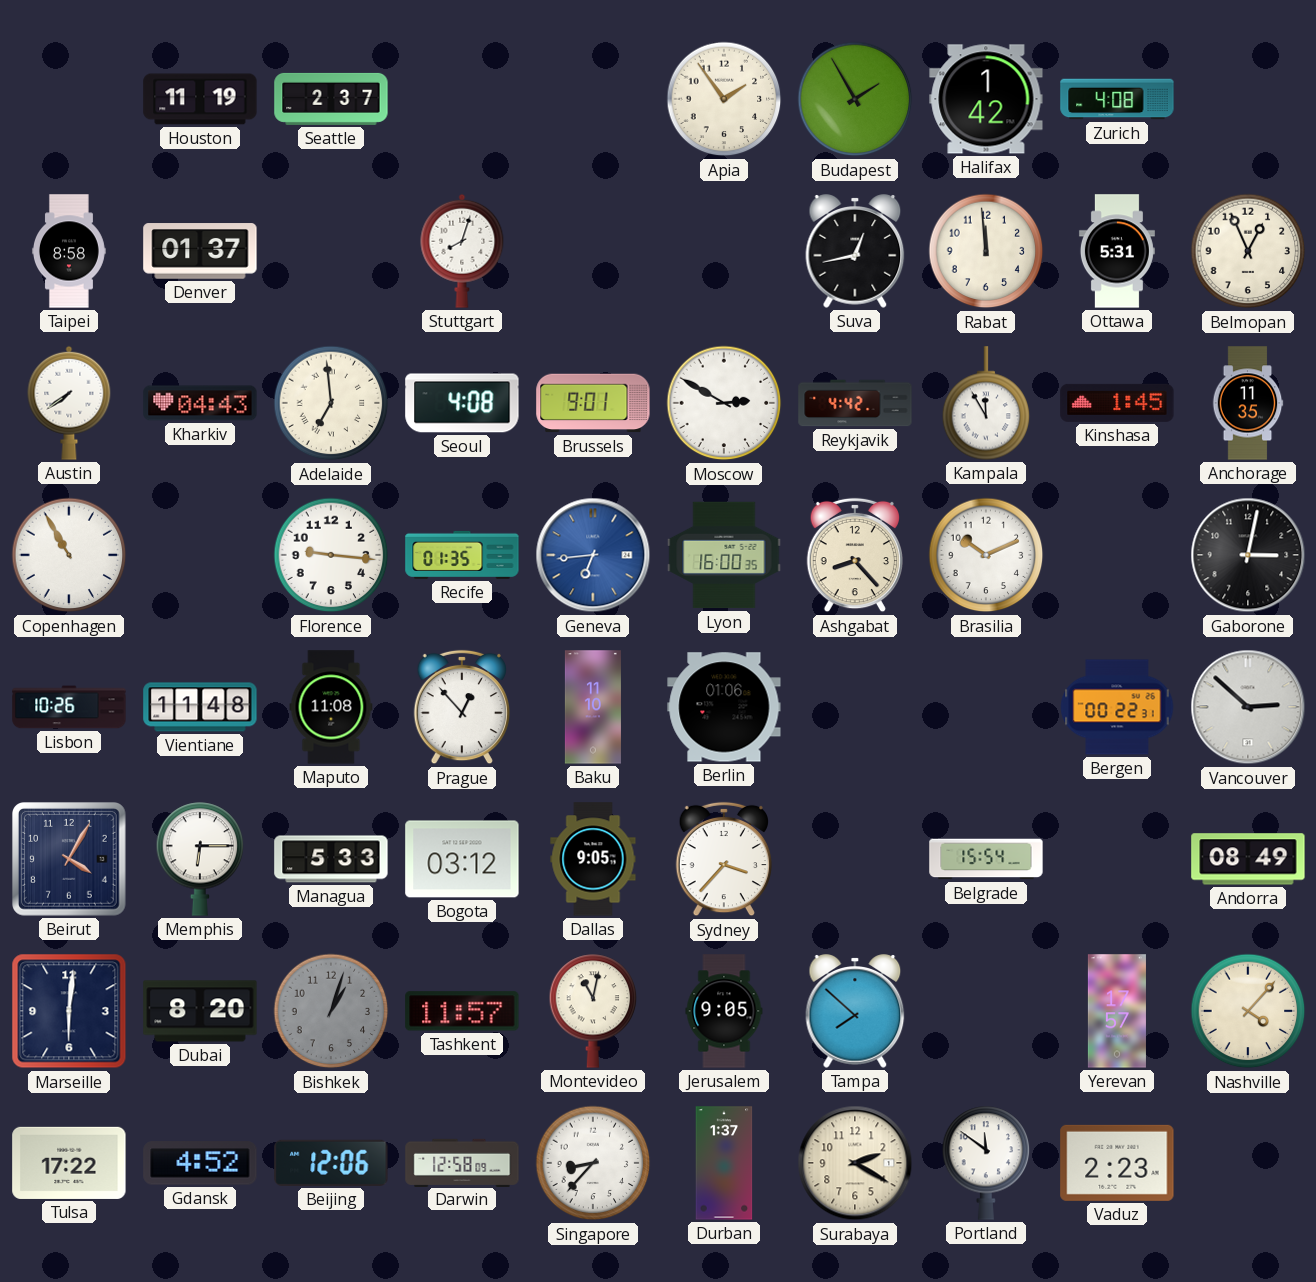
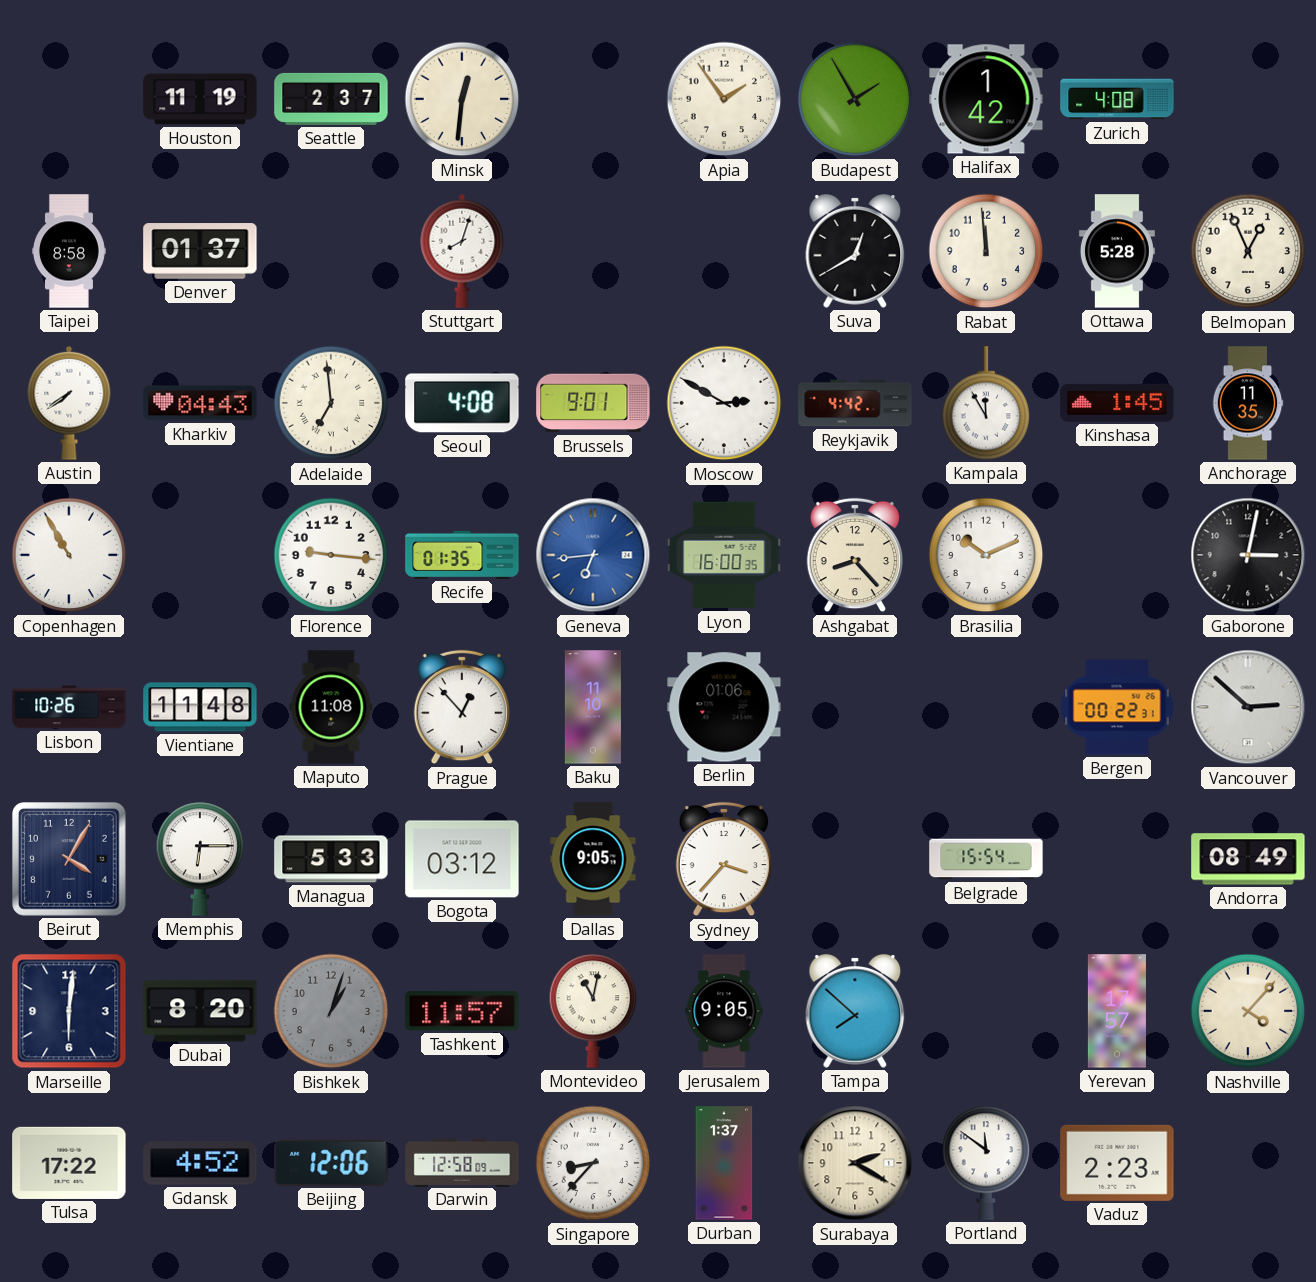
Minsk: none -> 12:31 (462, 99)
Suva: 12:43 -> 12:40 (855, 251)
Ottawa: 5:31 -> 5:28 (1117, 251)
